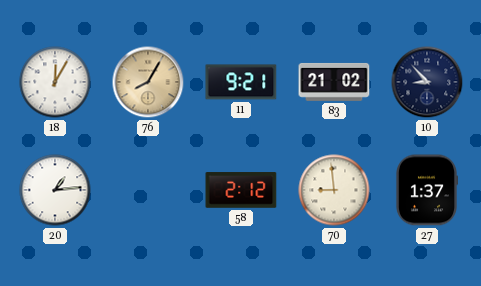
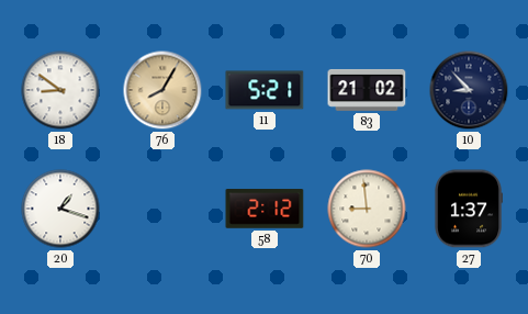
18: 12:05 -> 8:51 (60, 90)
11: 9:21 -> 5:21 (265, 90)
20: 1:14 -> 1:18 (60, 209)
